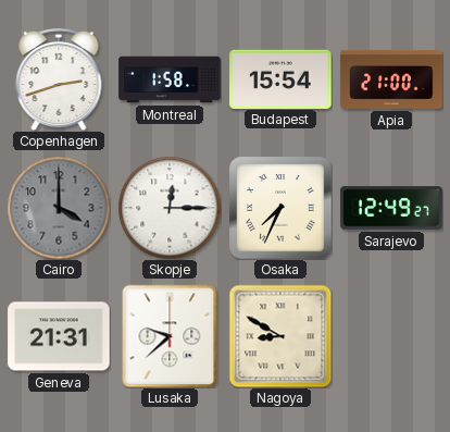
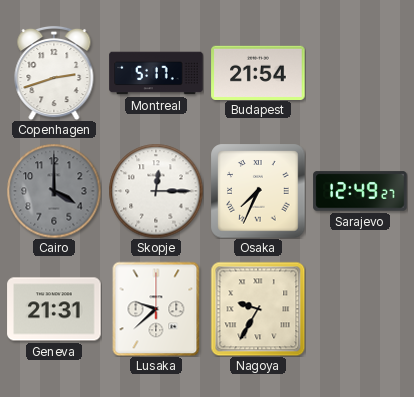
Montreal: 1:58 -> 5:17 (156, 73)
Budapest: 15:54 -> 21:54 (258, 72)
Apia: 21:00 -> none (391, 79)
Nagoya: 8:50 -> 9:35 (258, 309)
